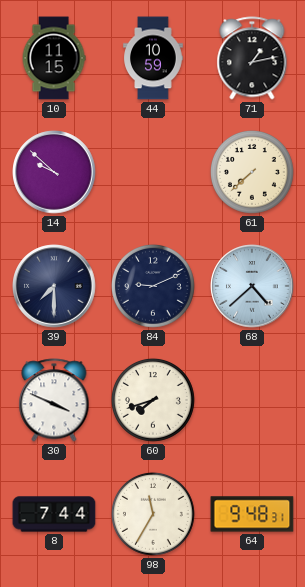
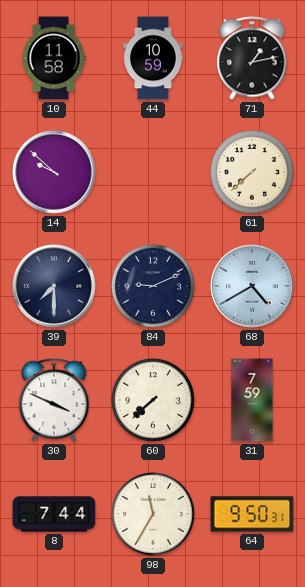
10: 11:15 -> 11:58 (54, 58)
68: 4:38 -> 4:40 (252, 286)
60: 7:42 -> 7:38 (153, 400)
31: none -> 7:59 (252, 400)
64: 9:48 -> 9:50 (252, 514)
